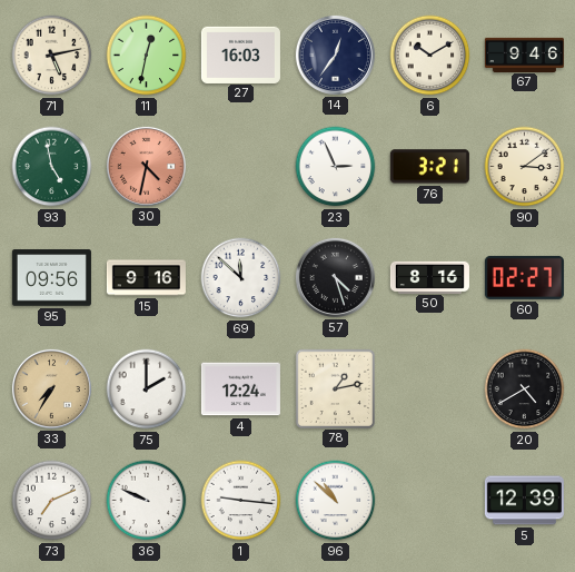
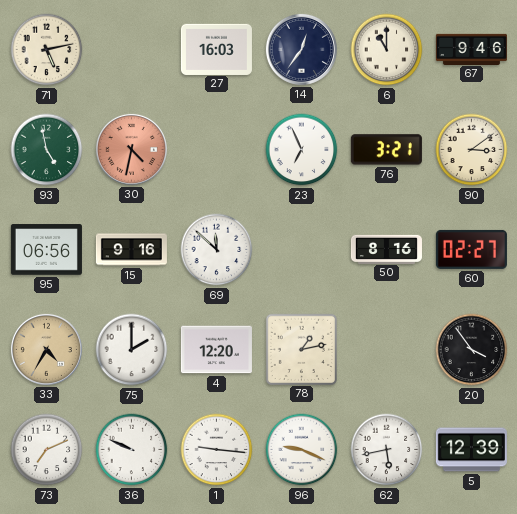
11: 12:32 -> none (147, 56)
6: 10:10 -> 11:00 (387, 50)
23: 2:56 -> 6:56 (302, 150)
95: 09:56 -> 06:56 (46, 250)
57: 4:27 -> none (335, 277)
33: 7:35 -> 4:35 (46, 349)
4: 12:24 -> 12:20 (216, 350)
20: 4:40 -> 3:54 (472, 350)
96: 10:52 -> 9:19 (302, 450)
62: none -> 5:43 (387, 450)
